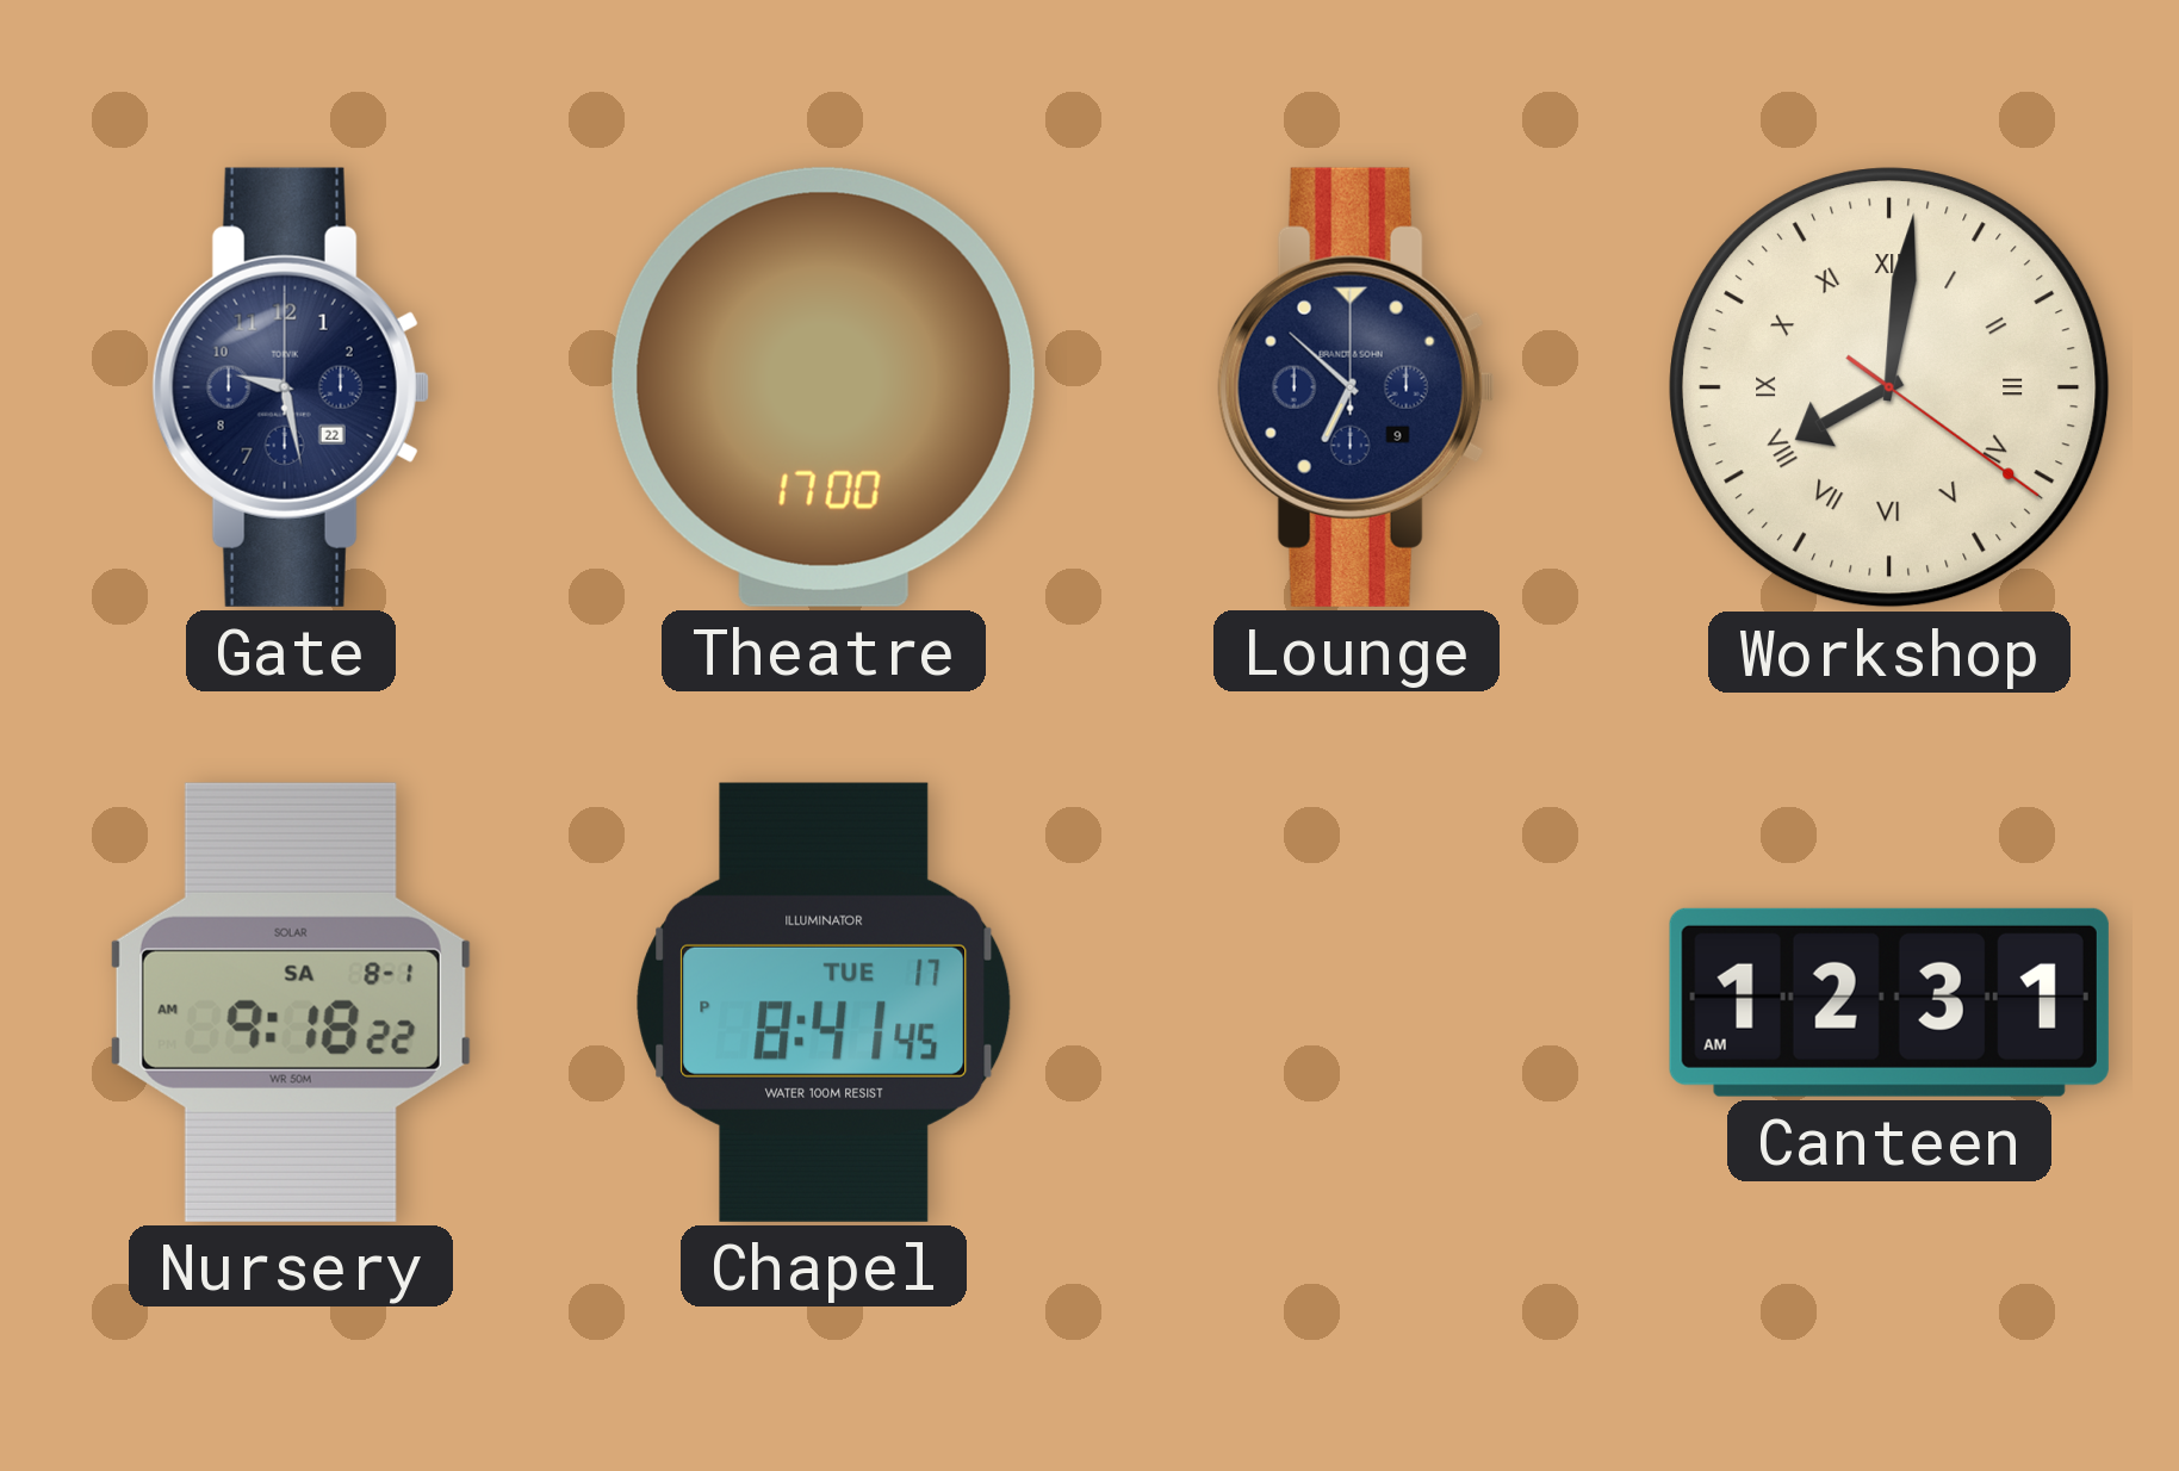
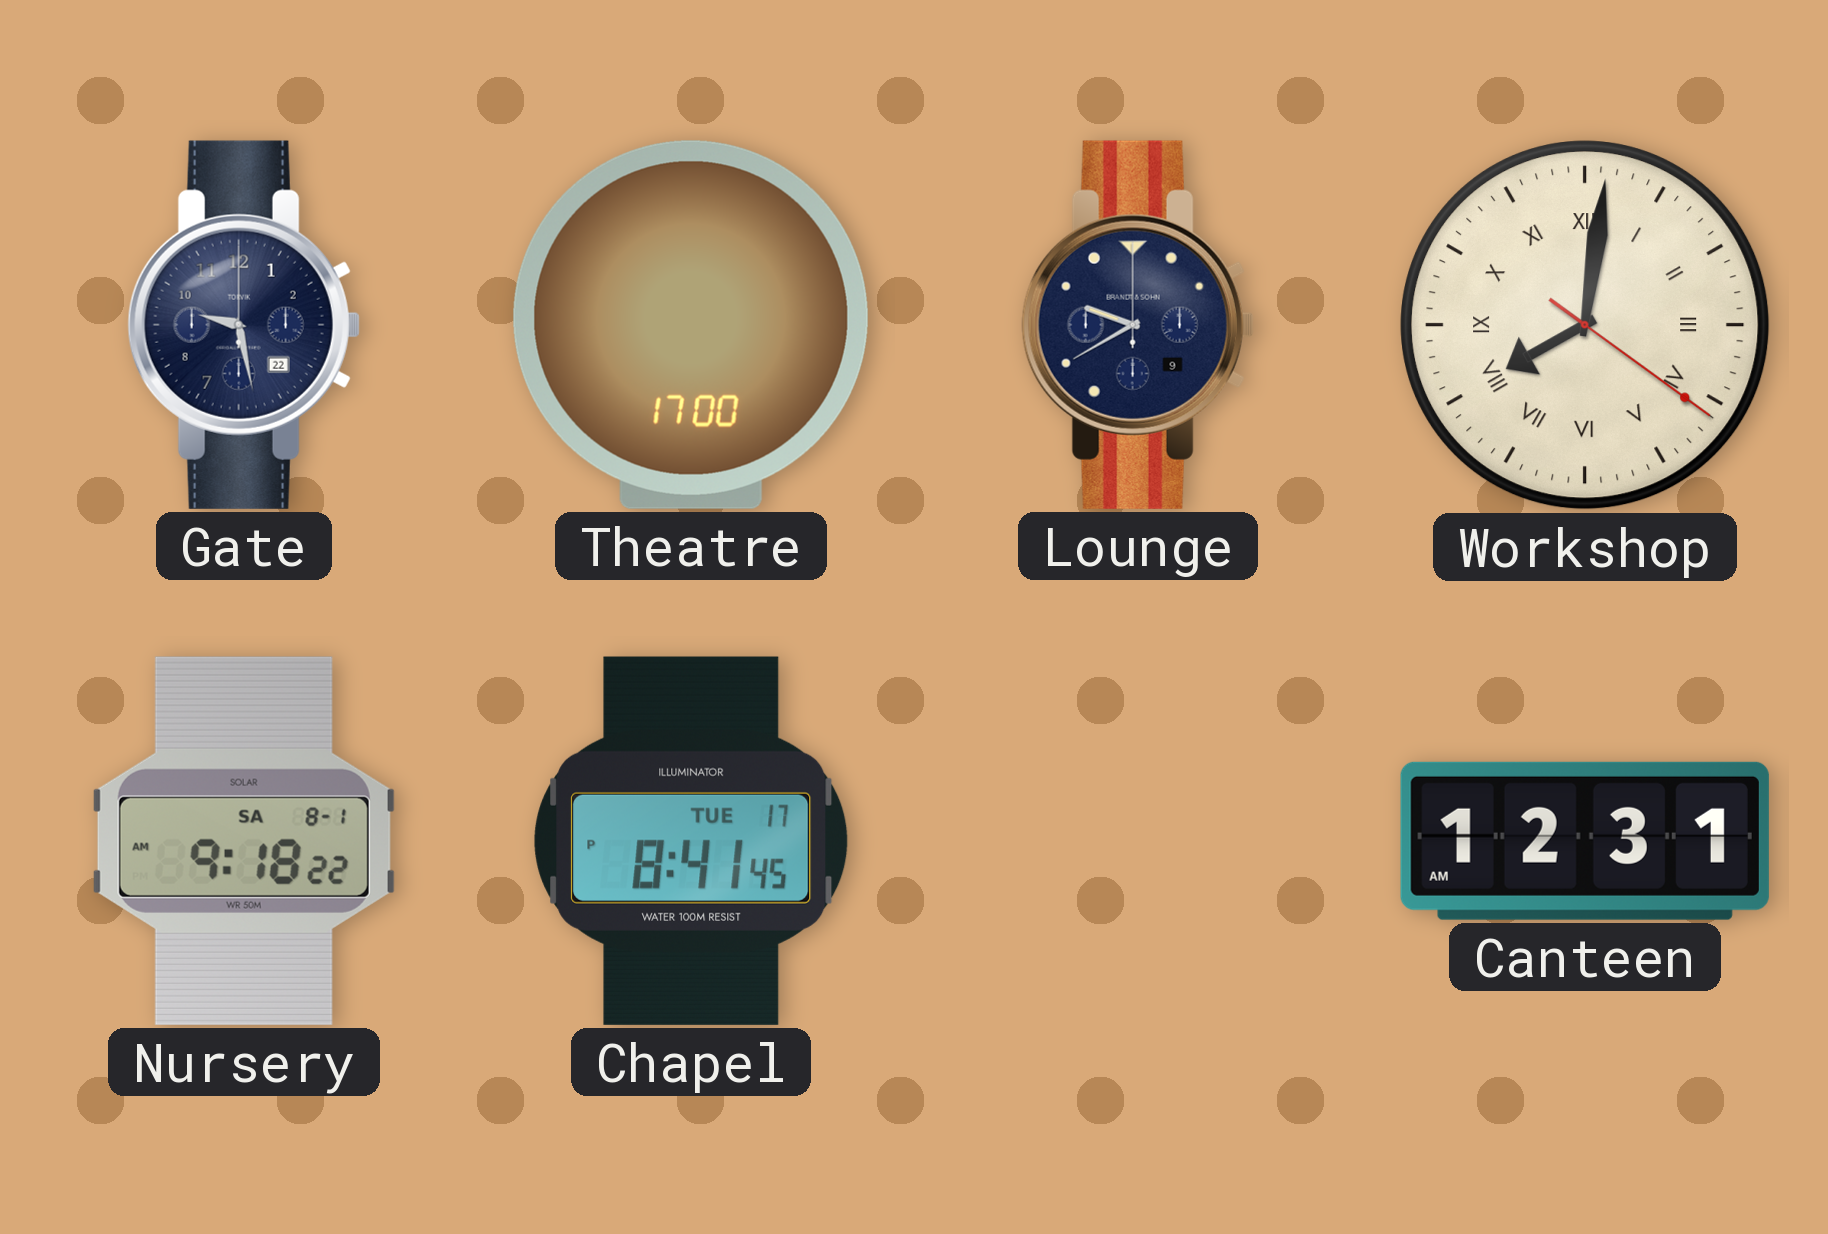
Lounge: 6:52 -> 9:40 (1138, 325)
